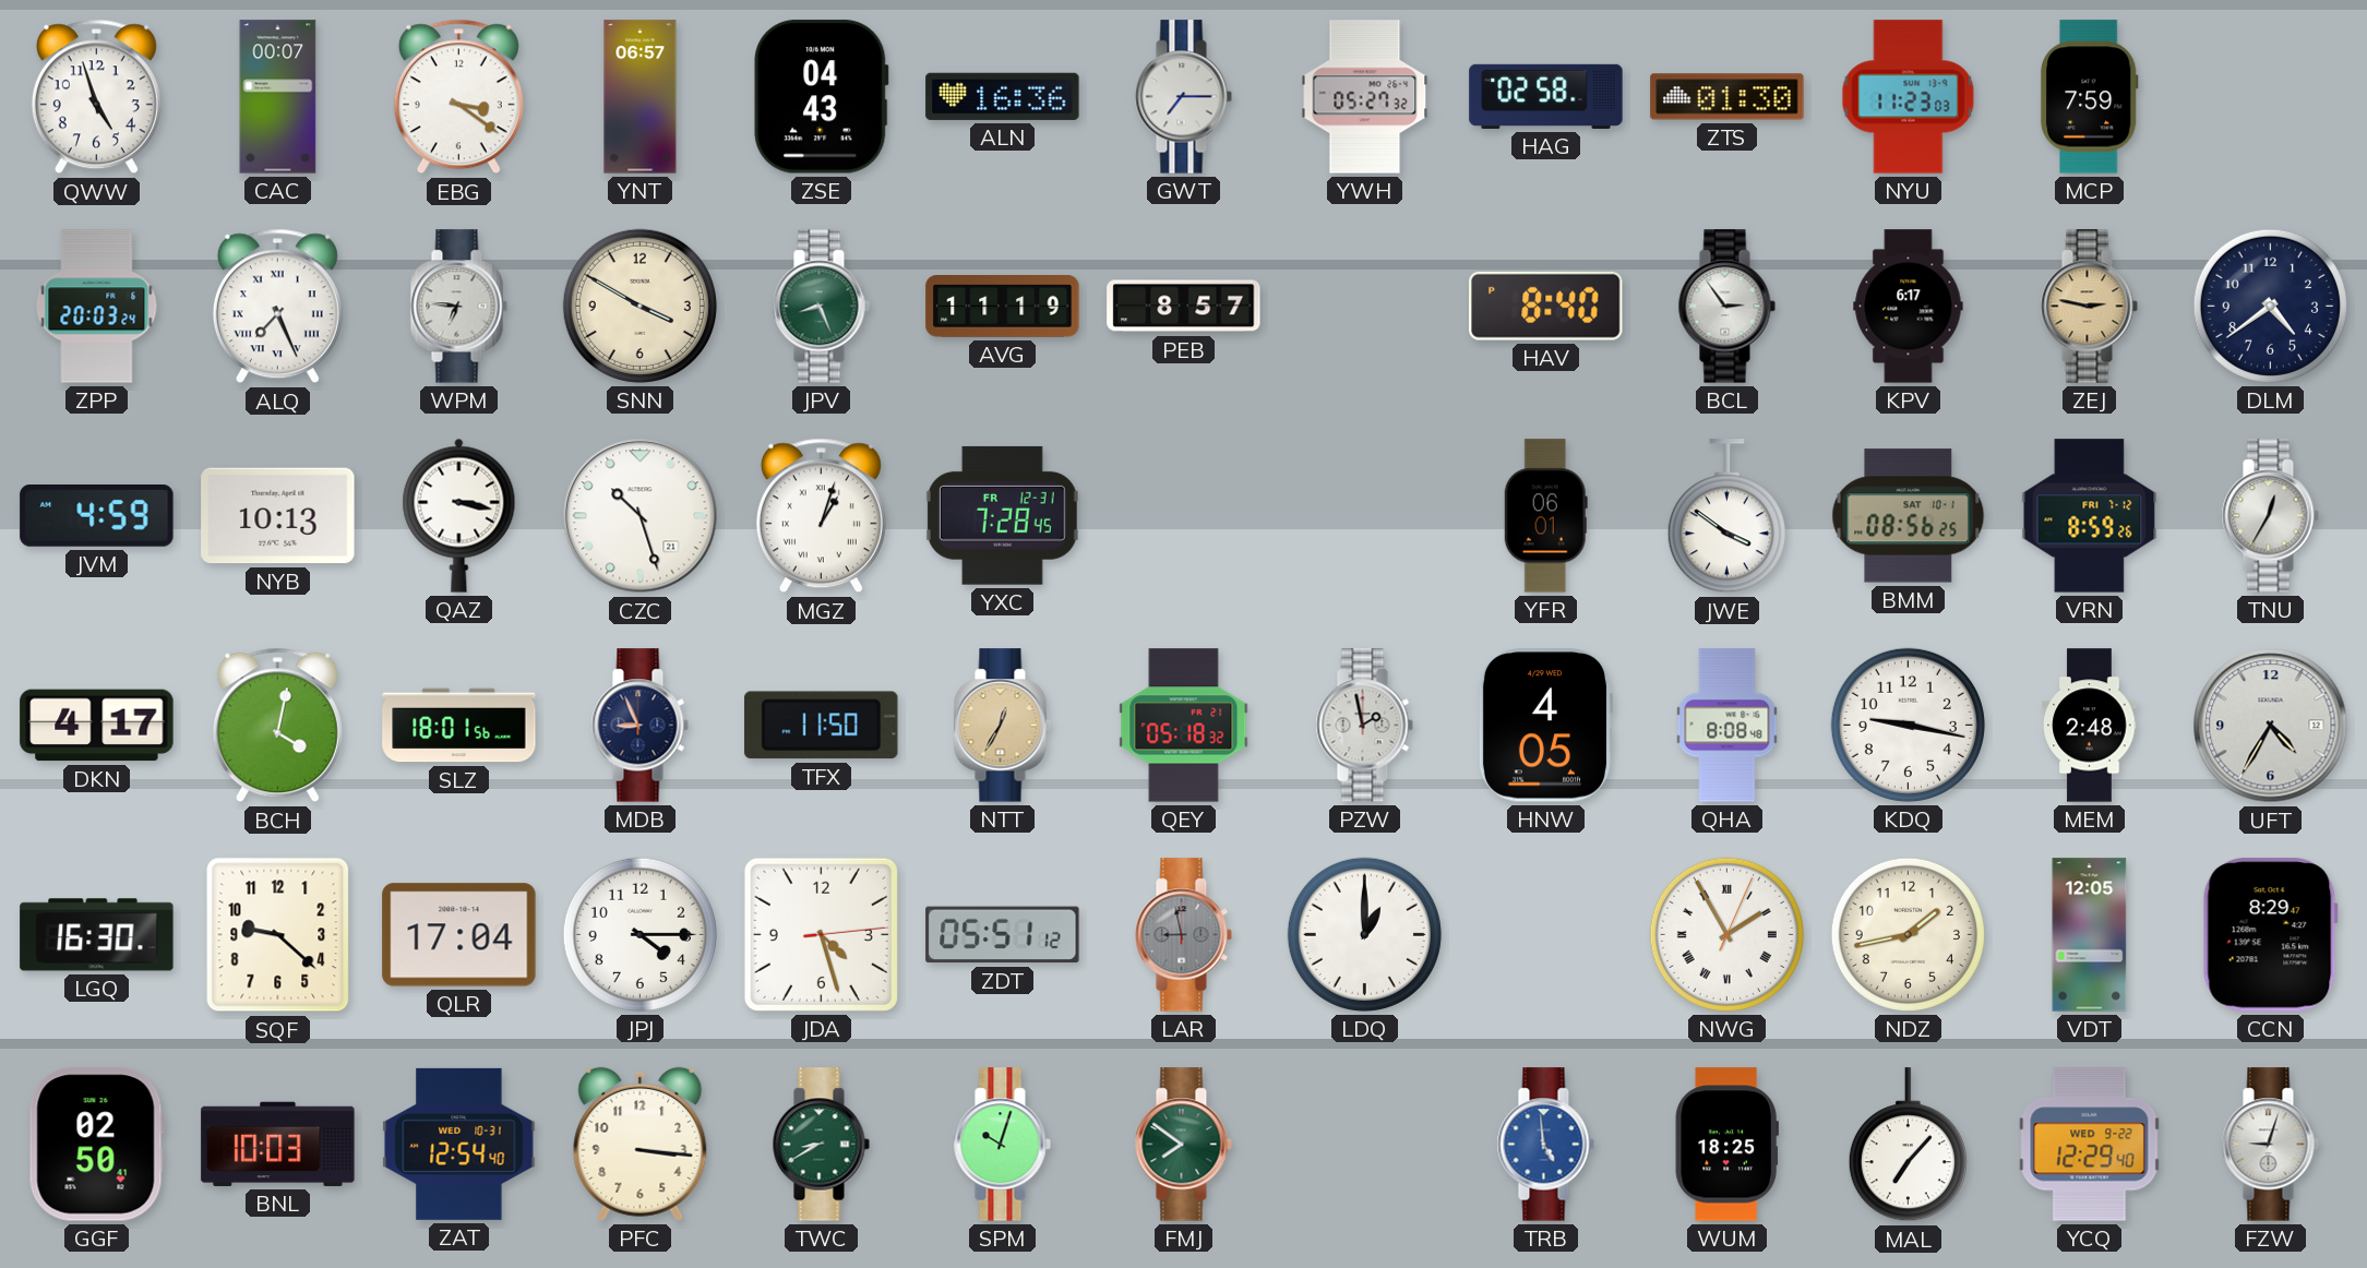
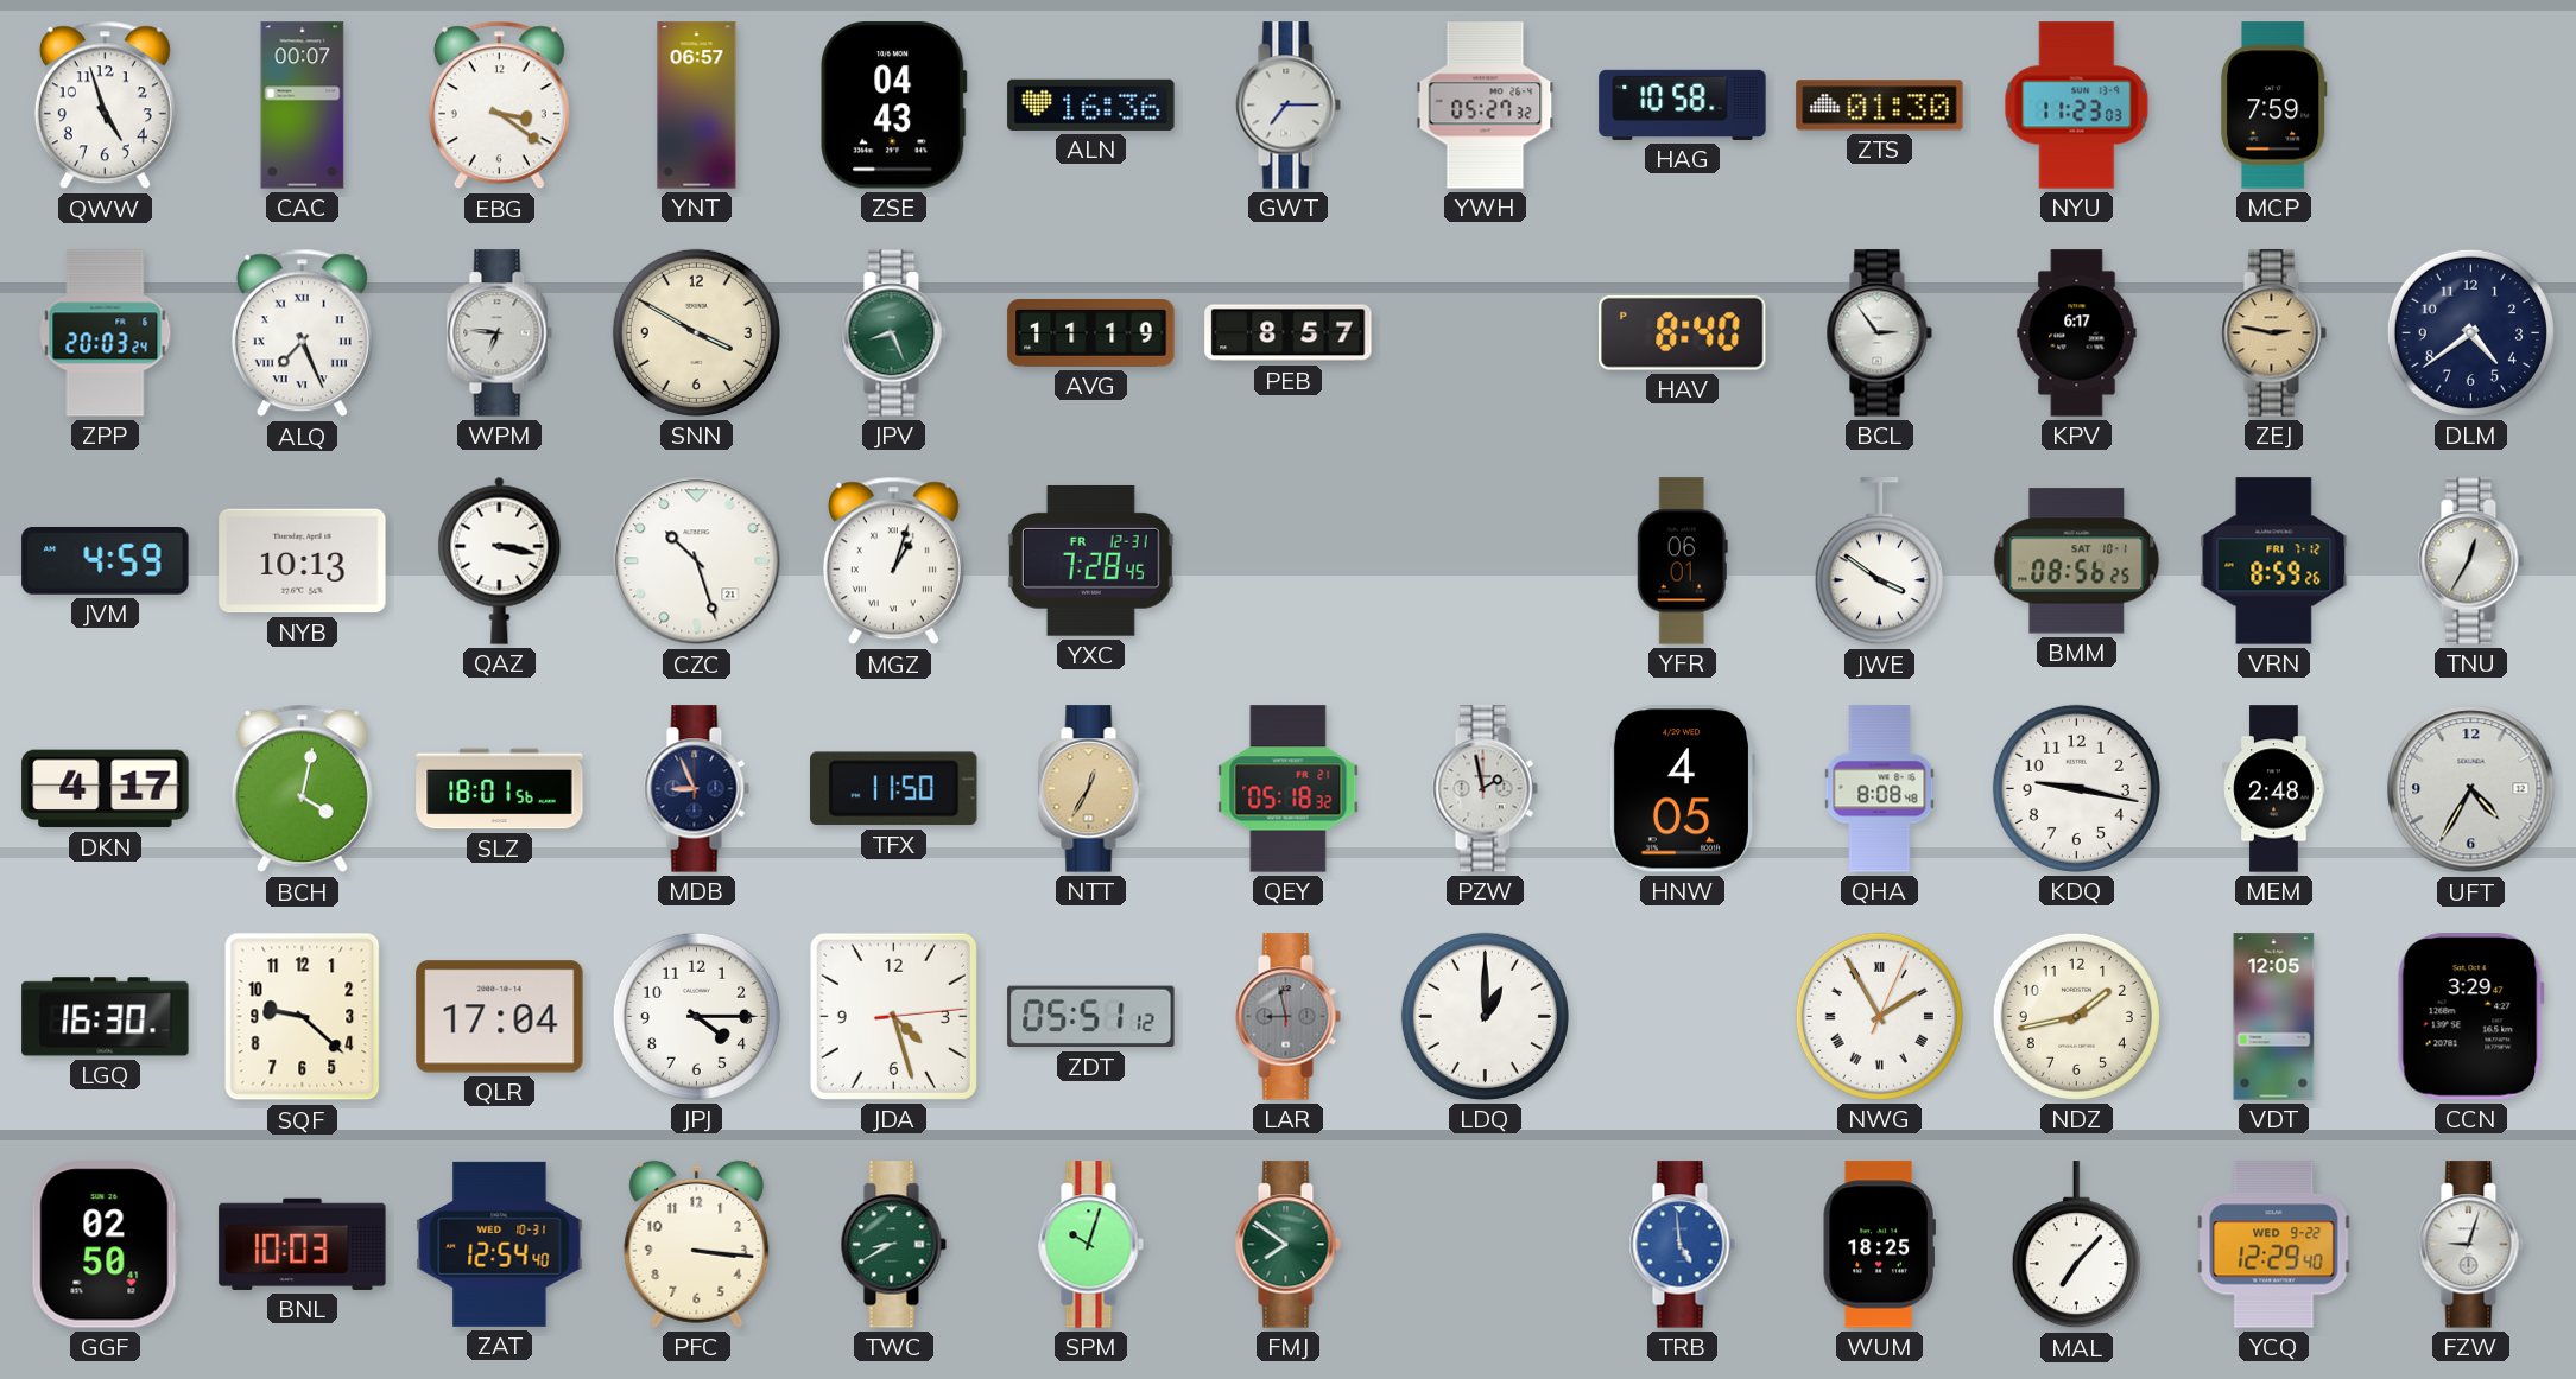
HAG: 02:58 -> 10:58 (1683, 104)
CCN: 8:29 -> 3:29 (2470, 1017)
